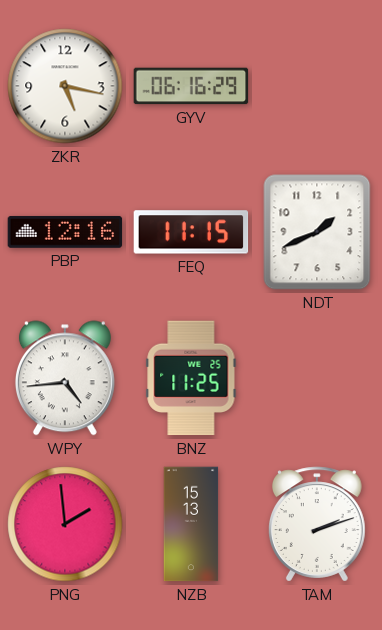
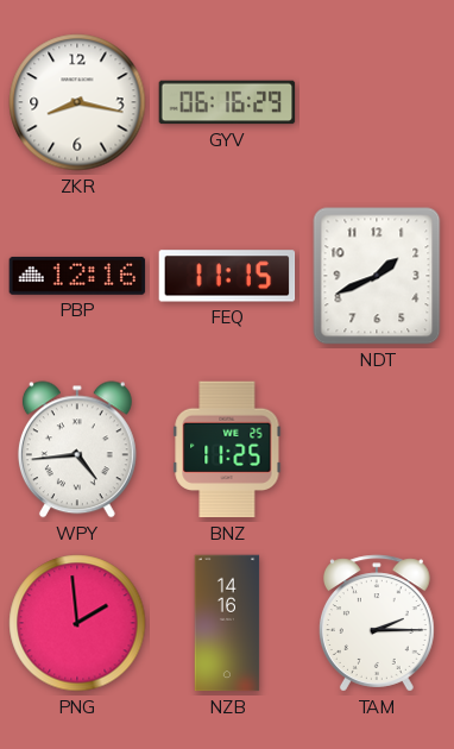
ZKR: 5:17 -> 8:17 (77, 102)
NZB: 15:13 -> 14:16 (227, 623)
TAM: 2:12 -> 2:15 (377, 623)
